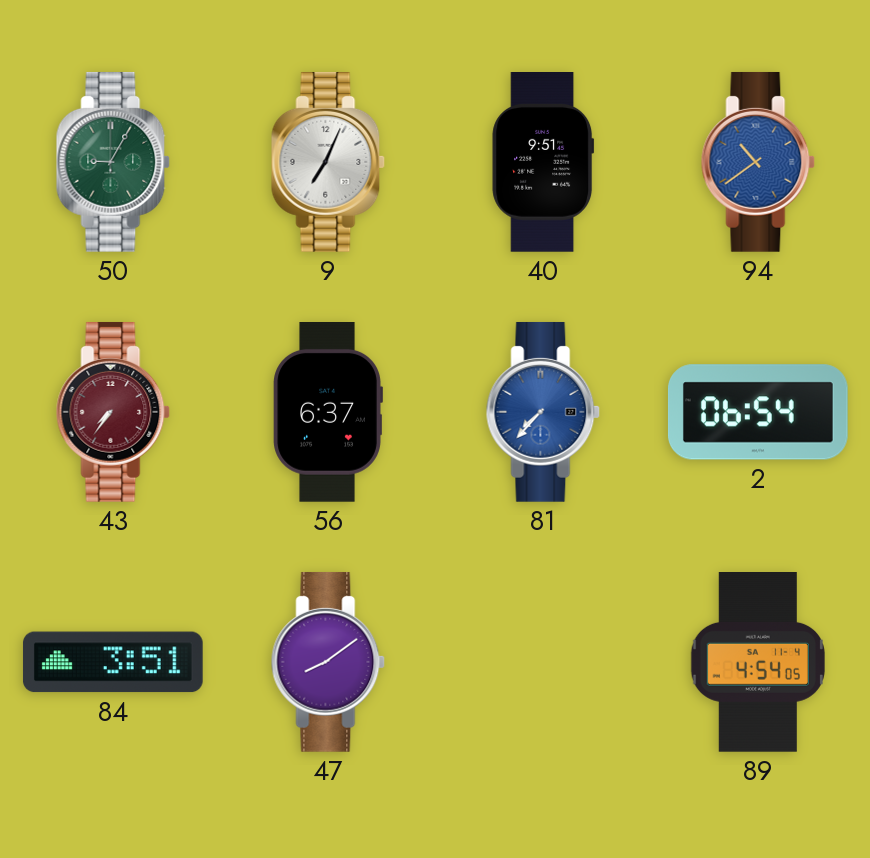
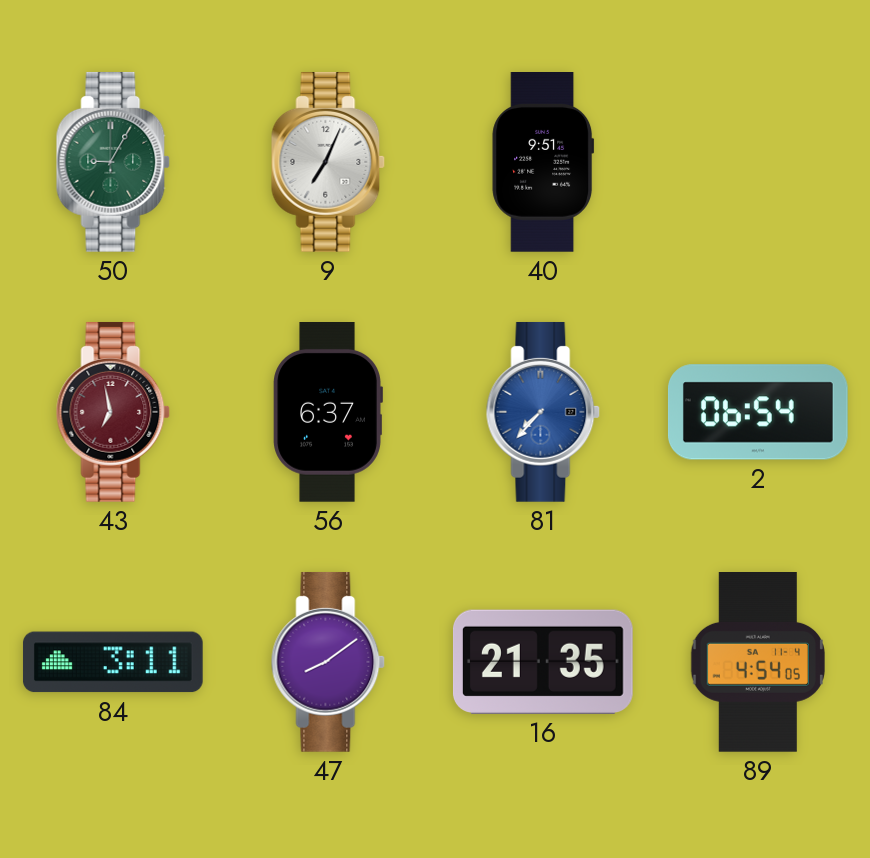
94: 10:39 -> none (758, 162)
43: 7:36 -> 6:58 (113, 412)
84: 3:51 -> 3:11 (113, 662)
16: none -> 21:35 (543, 662)
